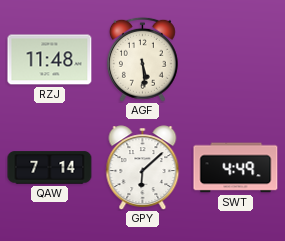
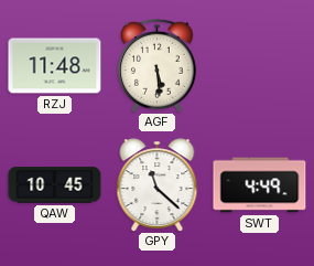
QAW: 7:14 -> 10:45 (55, 185)
GPY: 6:08 -> 11:22 (158, 184)
